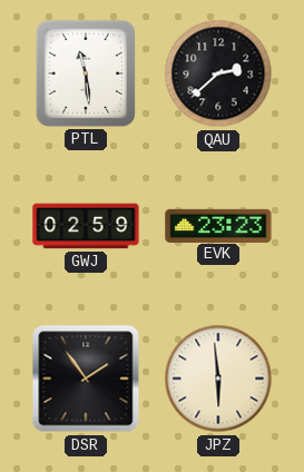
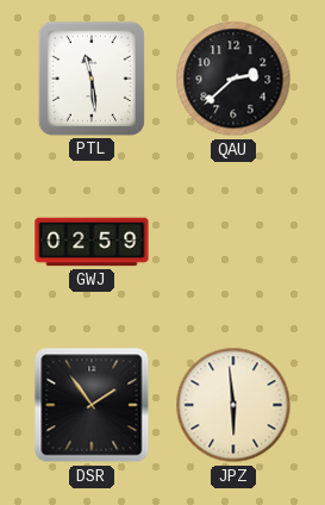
EVK: 23:23 -> none (218, 225)
